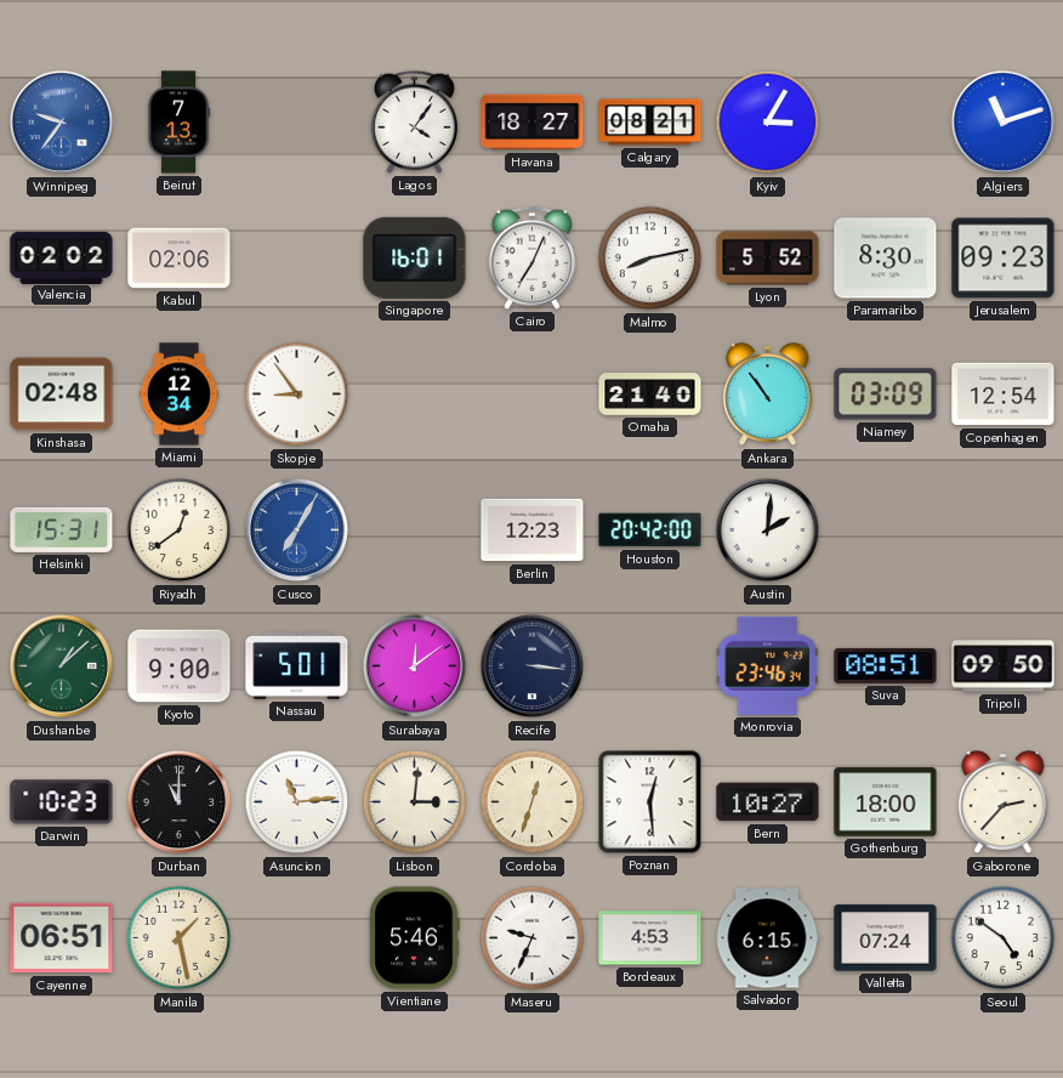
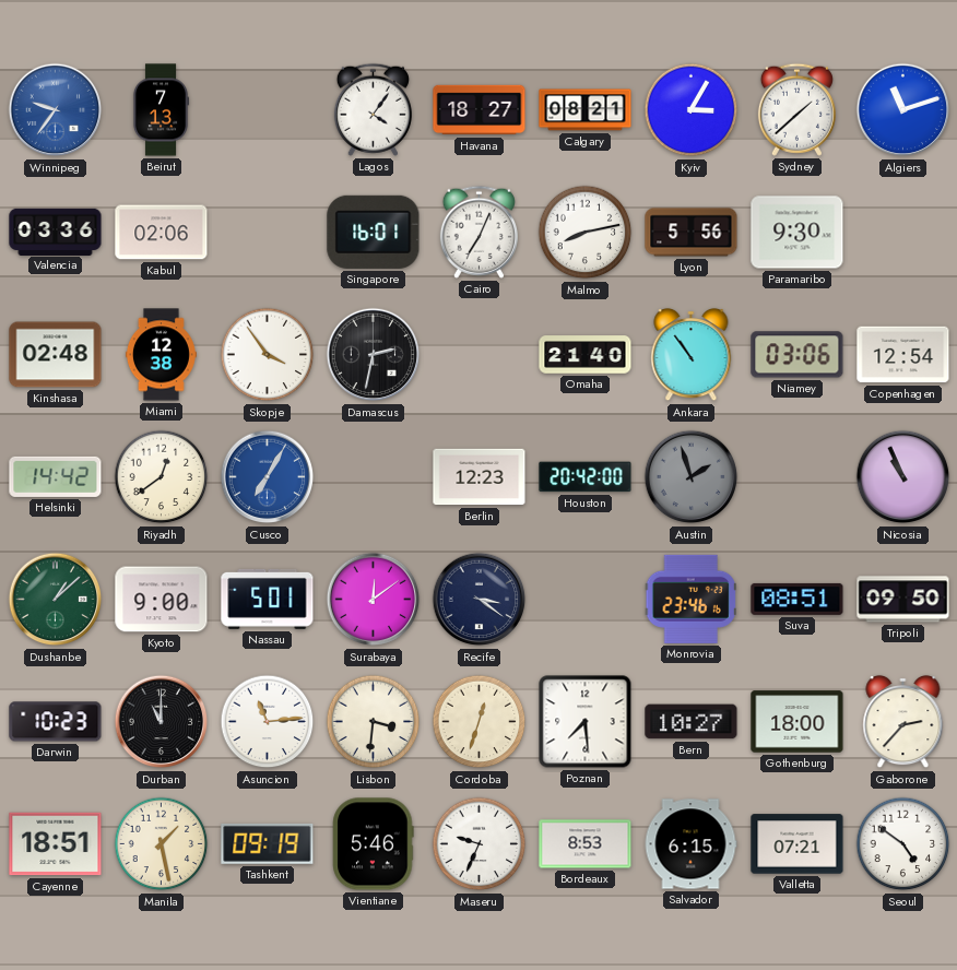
Sydney: none -> 1:38 (796, 109)
Valencia: 02:02 -> 03:36 (56, 232)
Lyon: 5:52 -> 5:56 (692, 233)
Paramaribo: 8:30 -> 9:30 (797, 233)
Jerusalem: 09:23 -> none (1004, 259)
Miami: 12:34 -> 12:38 (161, 355)
Skopje: 8:54 -> 3:54 (268, 355)
Damascus: none -> 2:32 (374, 355)
Niamey: 03:09 -> 03:06 (797, 355)
Helsinki: 15:31 -> 14:42 (56, 476)
Austin: 2:01 -> 1:57 (692, 477)
Austin dial: white -> grey (692, 477)
Nicosia: none -> 10:56 (903, 477)
Recife: 3:16 -> 3:21 (480, 600)
Monrovia: 23:46:34 -> 23:46:16 (690, 599)
Lisbon: 3:01 -> 3:31 (374, 722)
Poznan: 12:29 -> 7:29 (586, 722)
Cayenne: 06:51 -> 18:51 (56, 844)
Tashkent: none -> 09:19 (268, 843)
Bordeaux: 4:53 -> 8:53 (586, 844)
Valletta: 07:24 -> 07:21 (797, 844)
